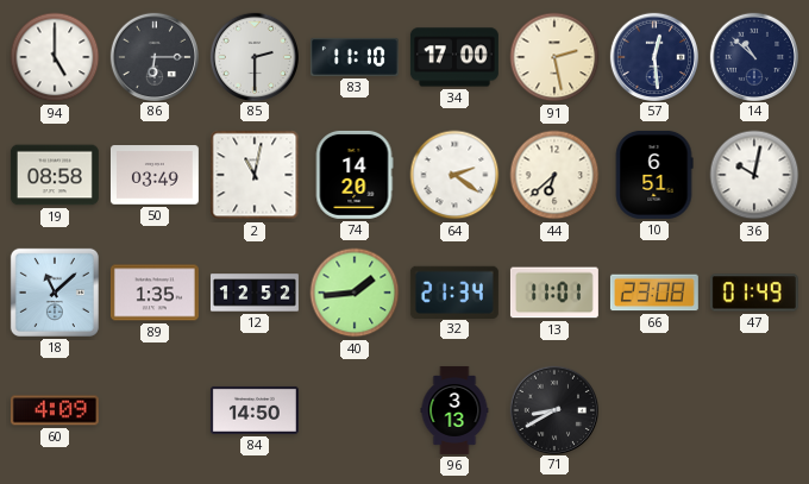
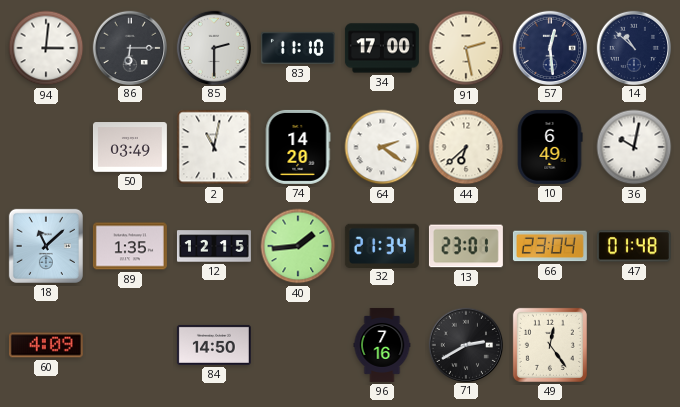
94: 5:00 -> 3:01 (46, 48)
19: 08:58 -> none (55, 175)
10: 6:51 -> 6:49 (550, 147)
12: 12:52 -> 12:15 (214, 246)
13: 11:01 -> 23:01 (466, 246)
66: 23:08 -> 23:04 (550, 246)
47: 01:49 -> 01:48 (634, 246)
96: 3:13 -> 7:16 (382, 345)
71: 8:40 -> 2:40 (465, 344)
49: none -> 12:24 (550, 345)
